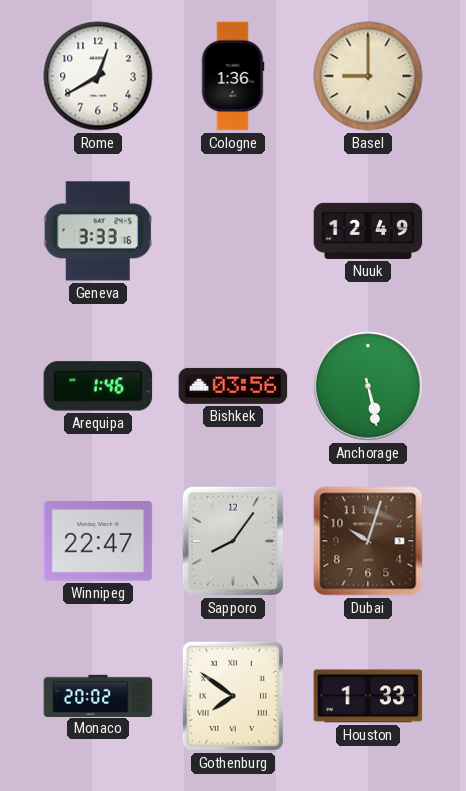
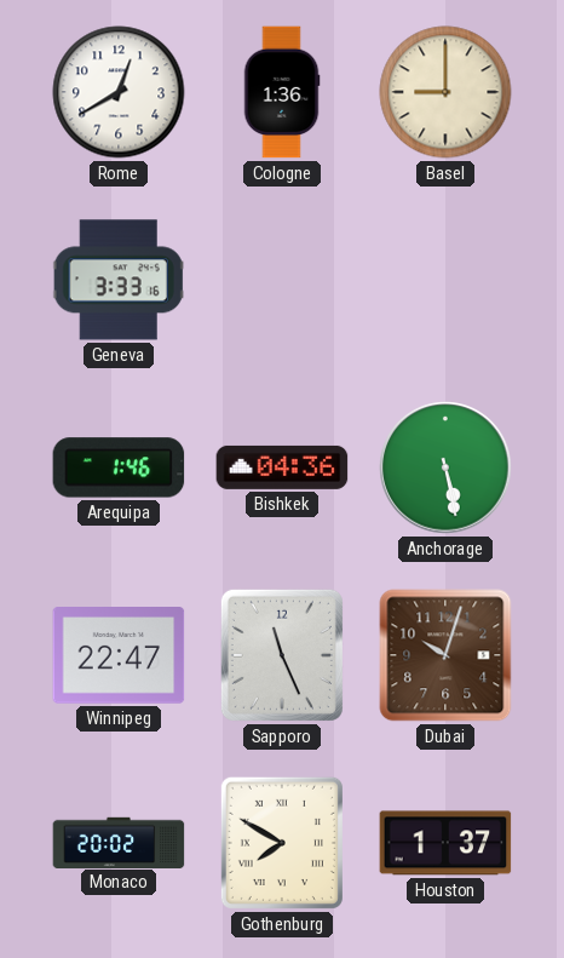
Nuuk: 12:49 -> none (368, 231)
Bishkek: 03:56 -> 04:36 (282, 467)
Sapporo: 8:06 -> 11:26 (282, 655)
Gothenburg: 7:51 -> 7:50 (282, 843)
Houston: 1:33 -> 1:37 (445, 843)
